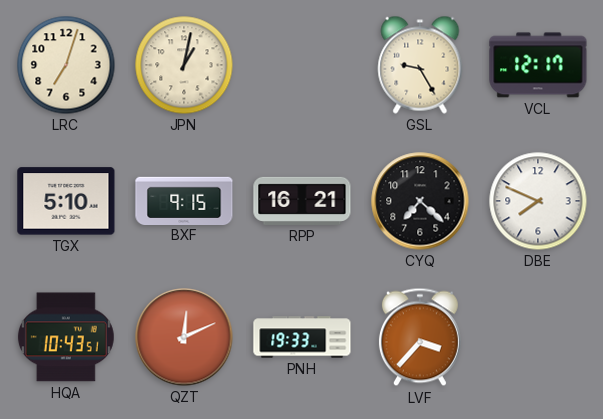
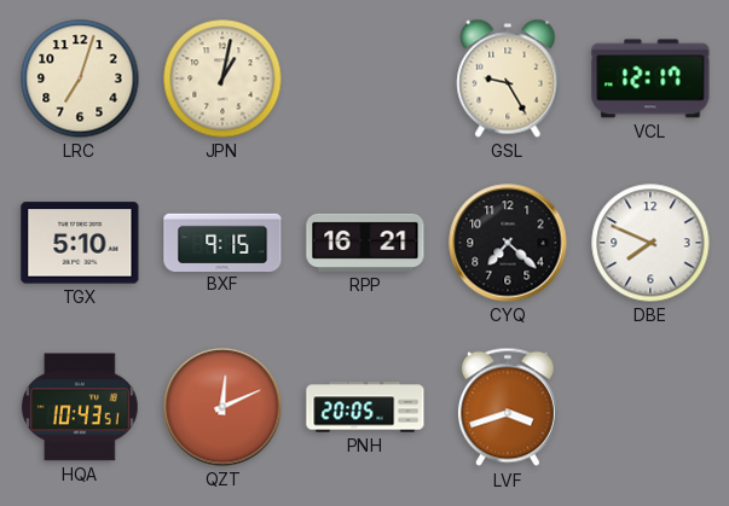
PNH: 19:33 -> 20:05 (365, 407)
LVF: 3:37 -> 3:42 (508, 407)
